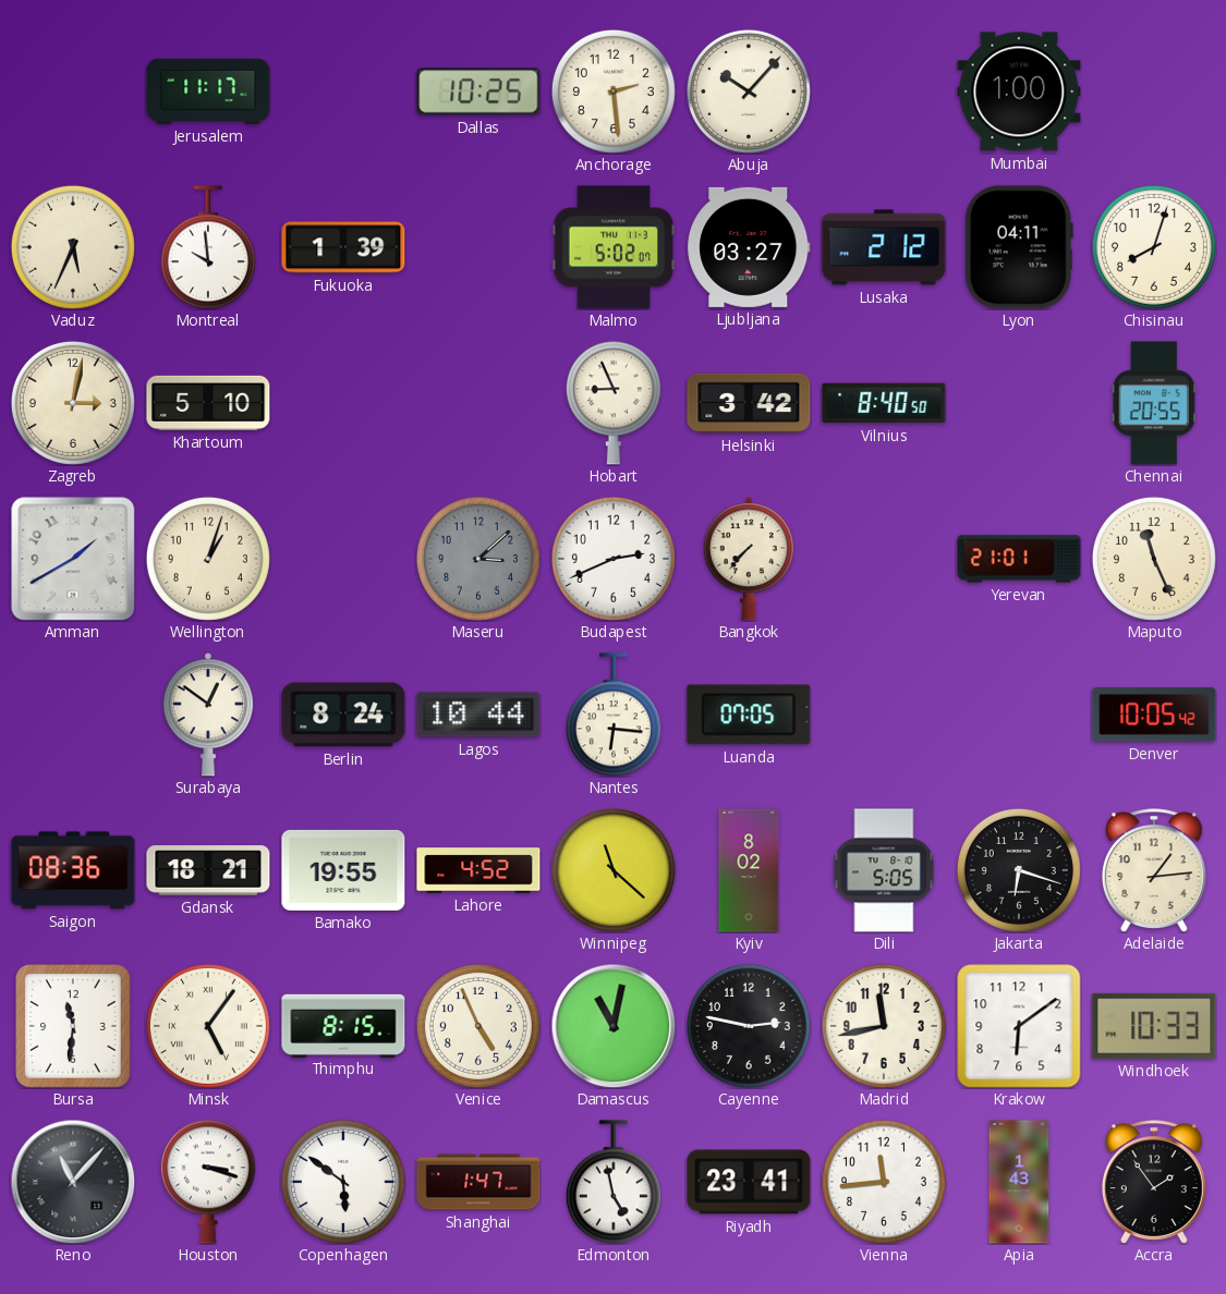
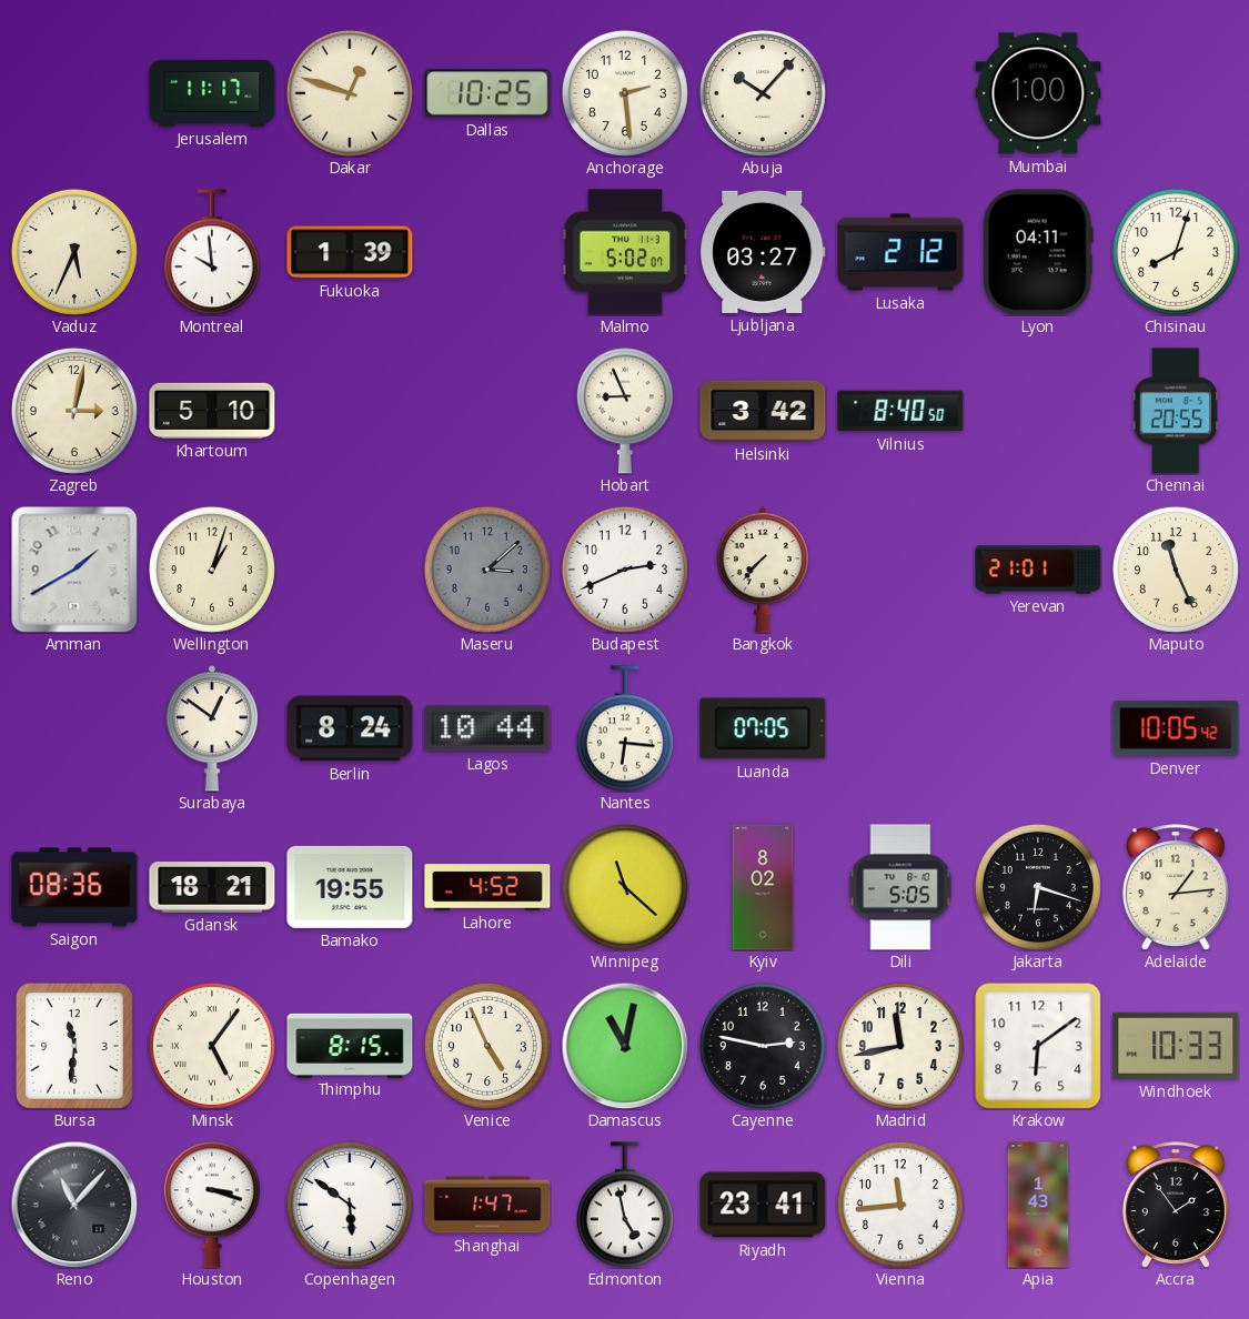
Dakar: none -> 12:48 (350, 93)
